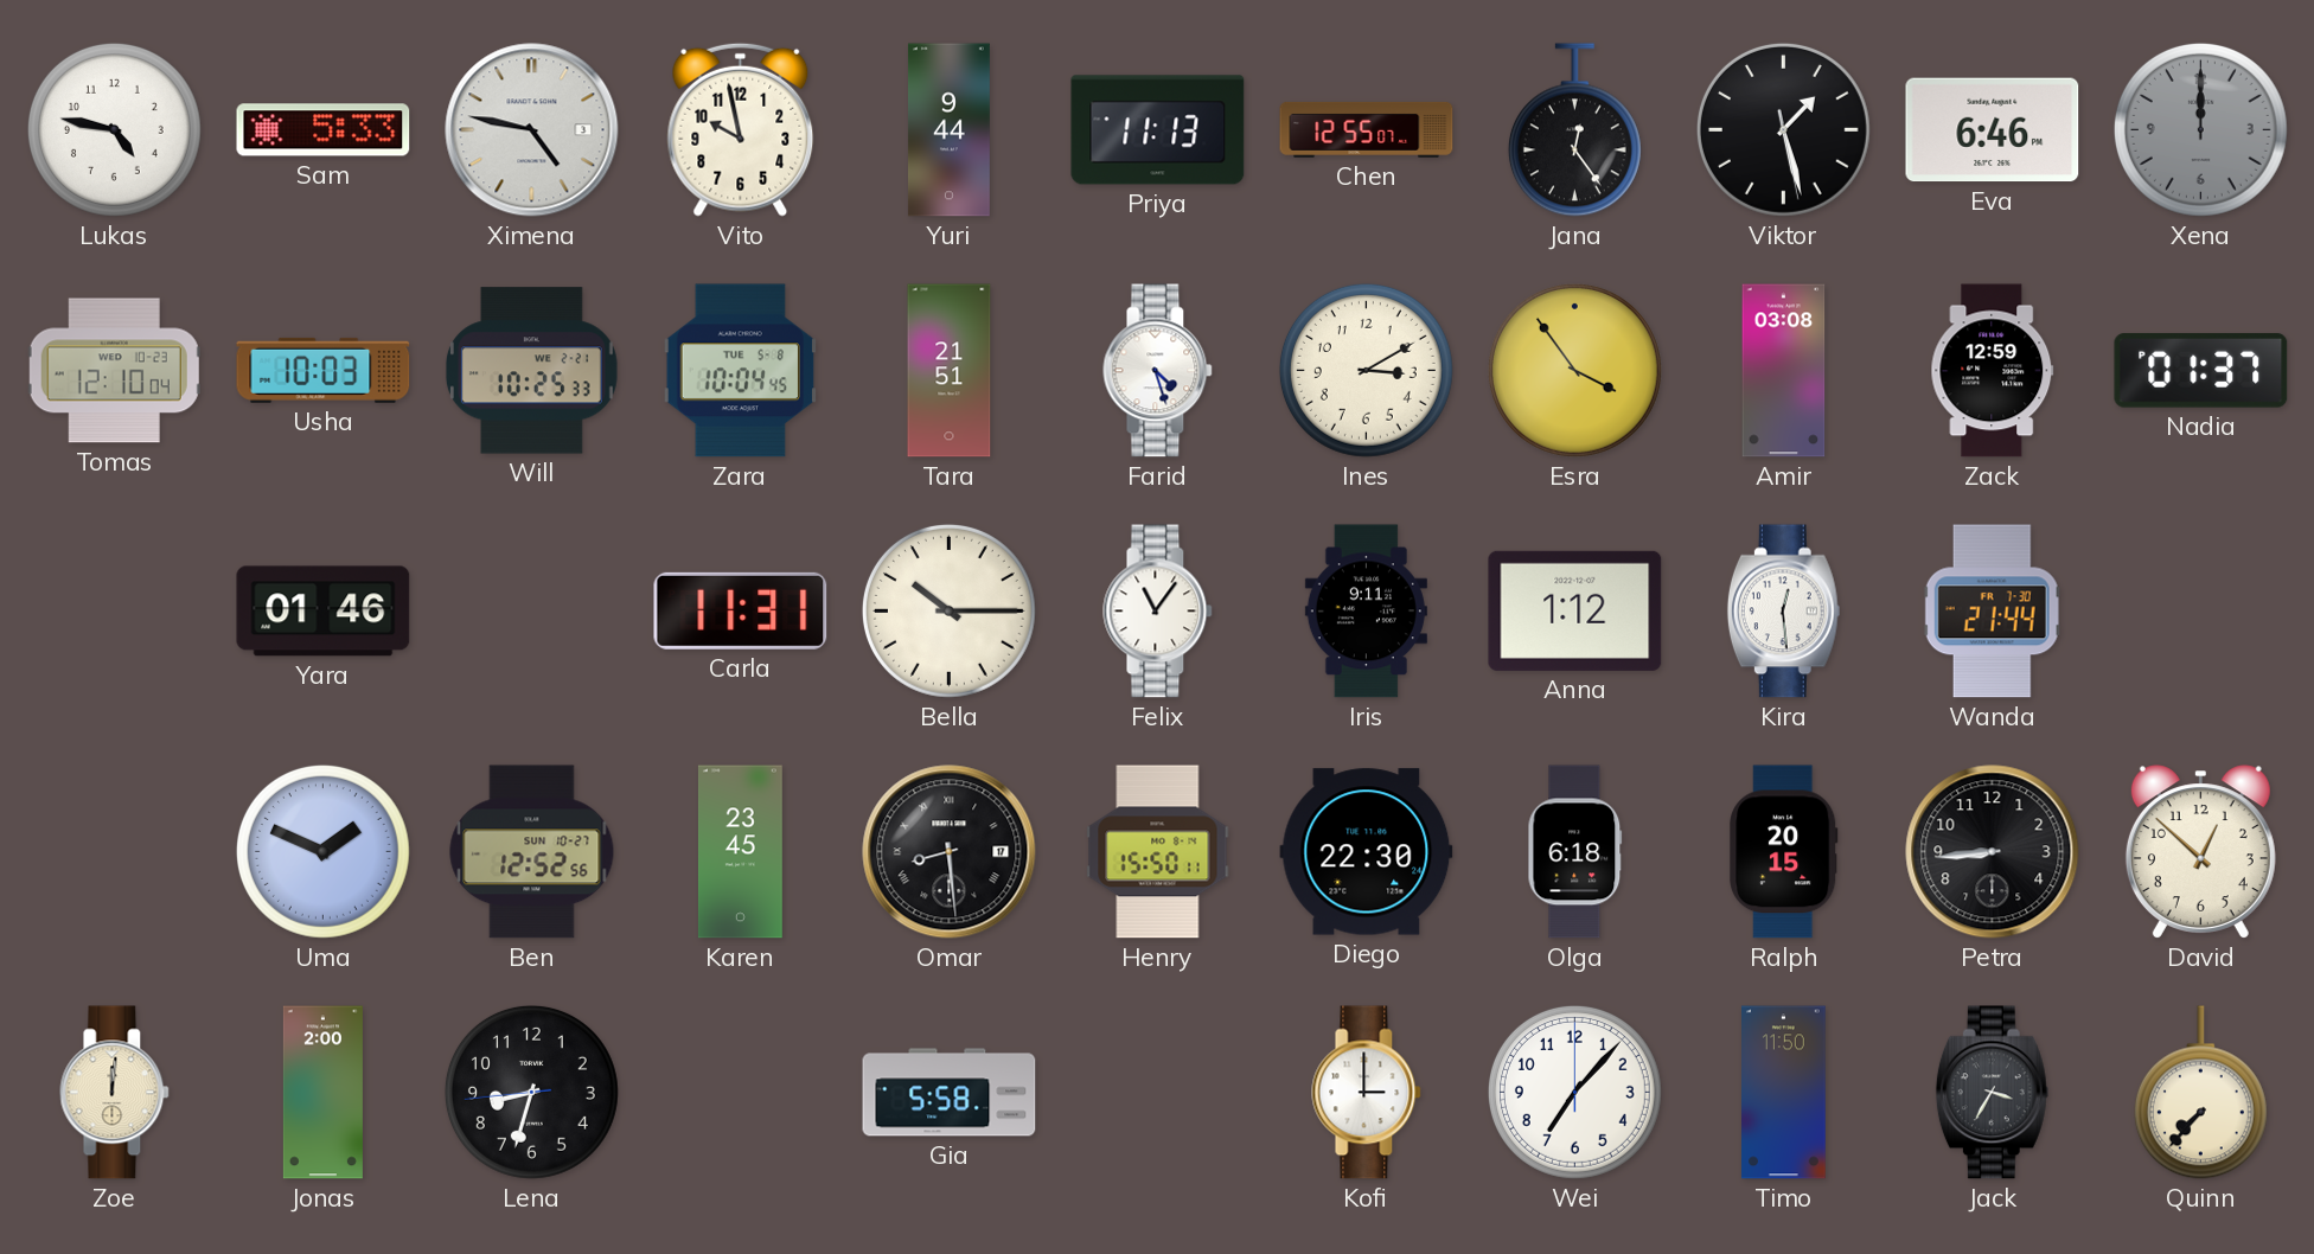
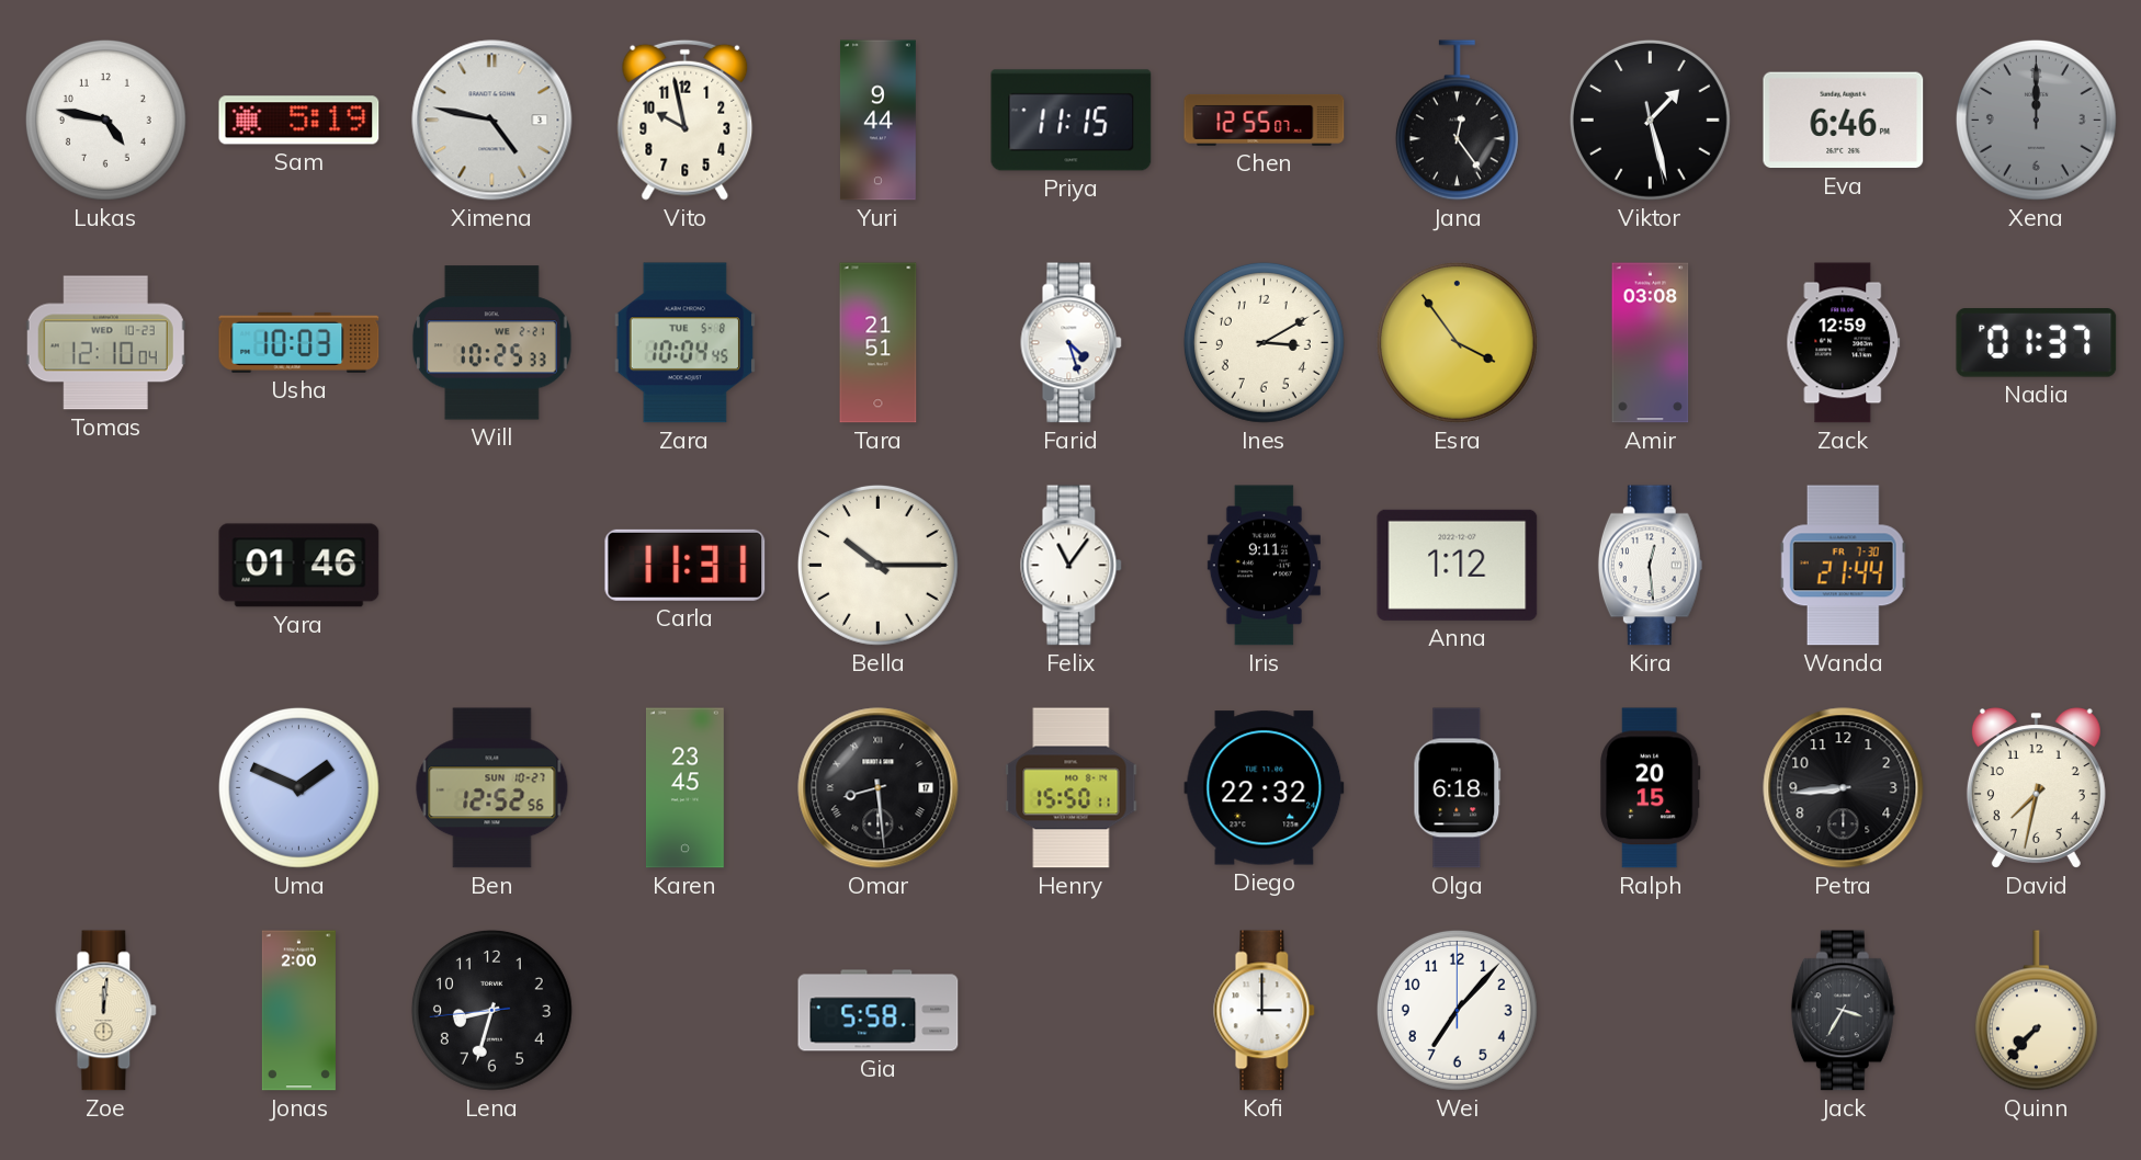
Sam: 5:33 -> 5:19 (299, 121)
Priya: 11:13 -> 11:15 (1072, 121)
Diego: 22:30 -> 22:32 (1265, 788)
David: 12:52 -> 7:32 (2036, 788)
Timo: 11:50 -> none (1784, 1093)
